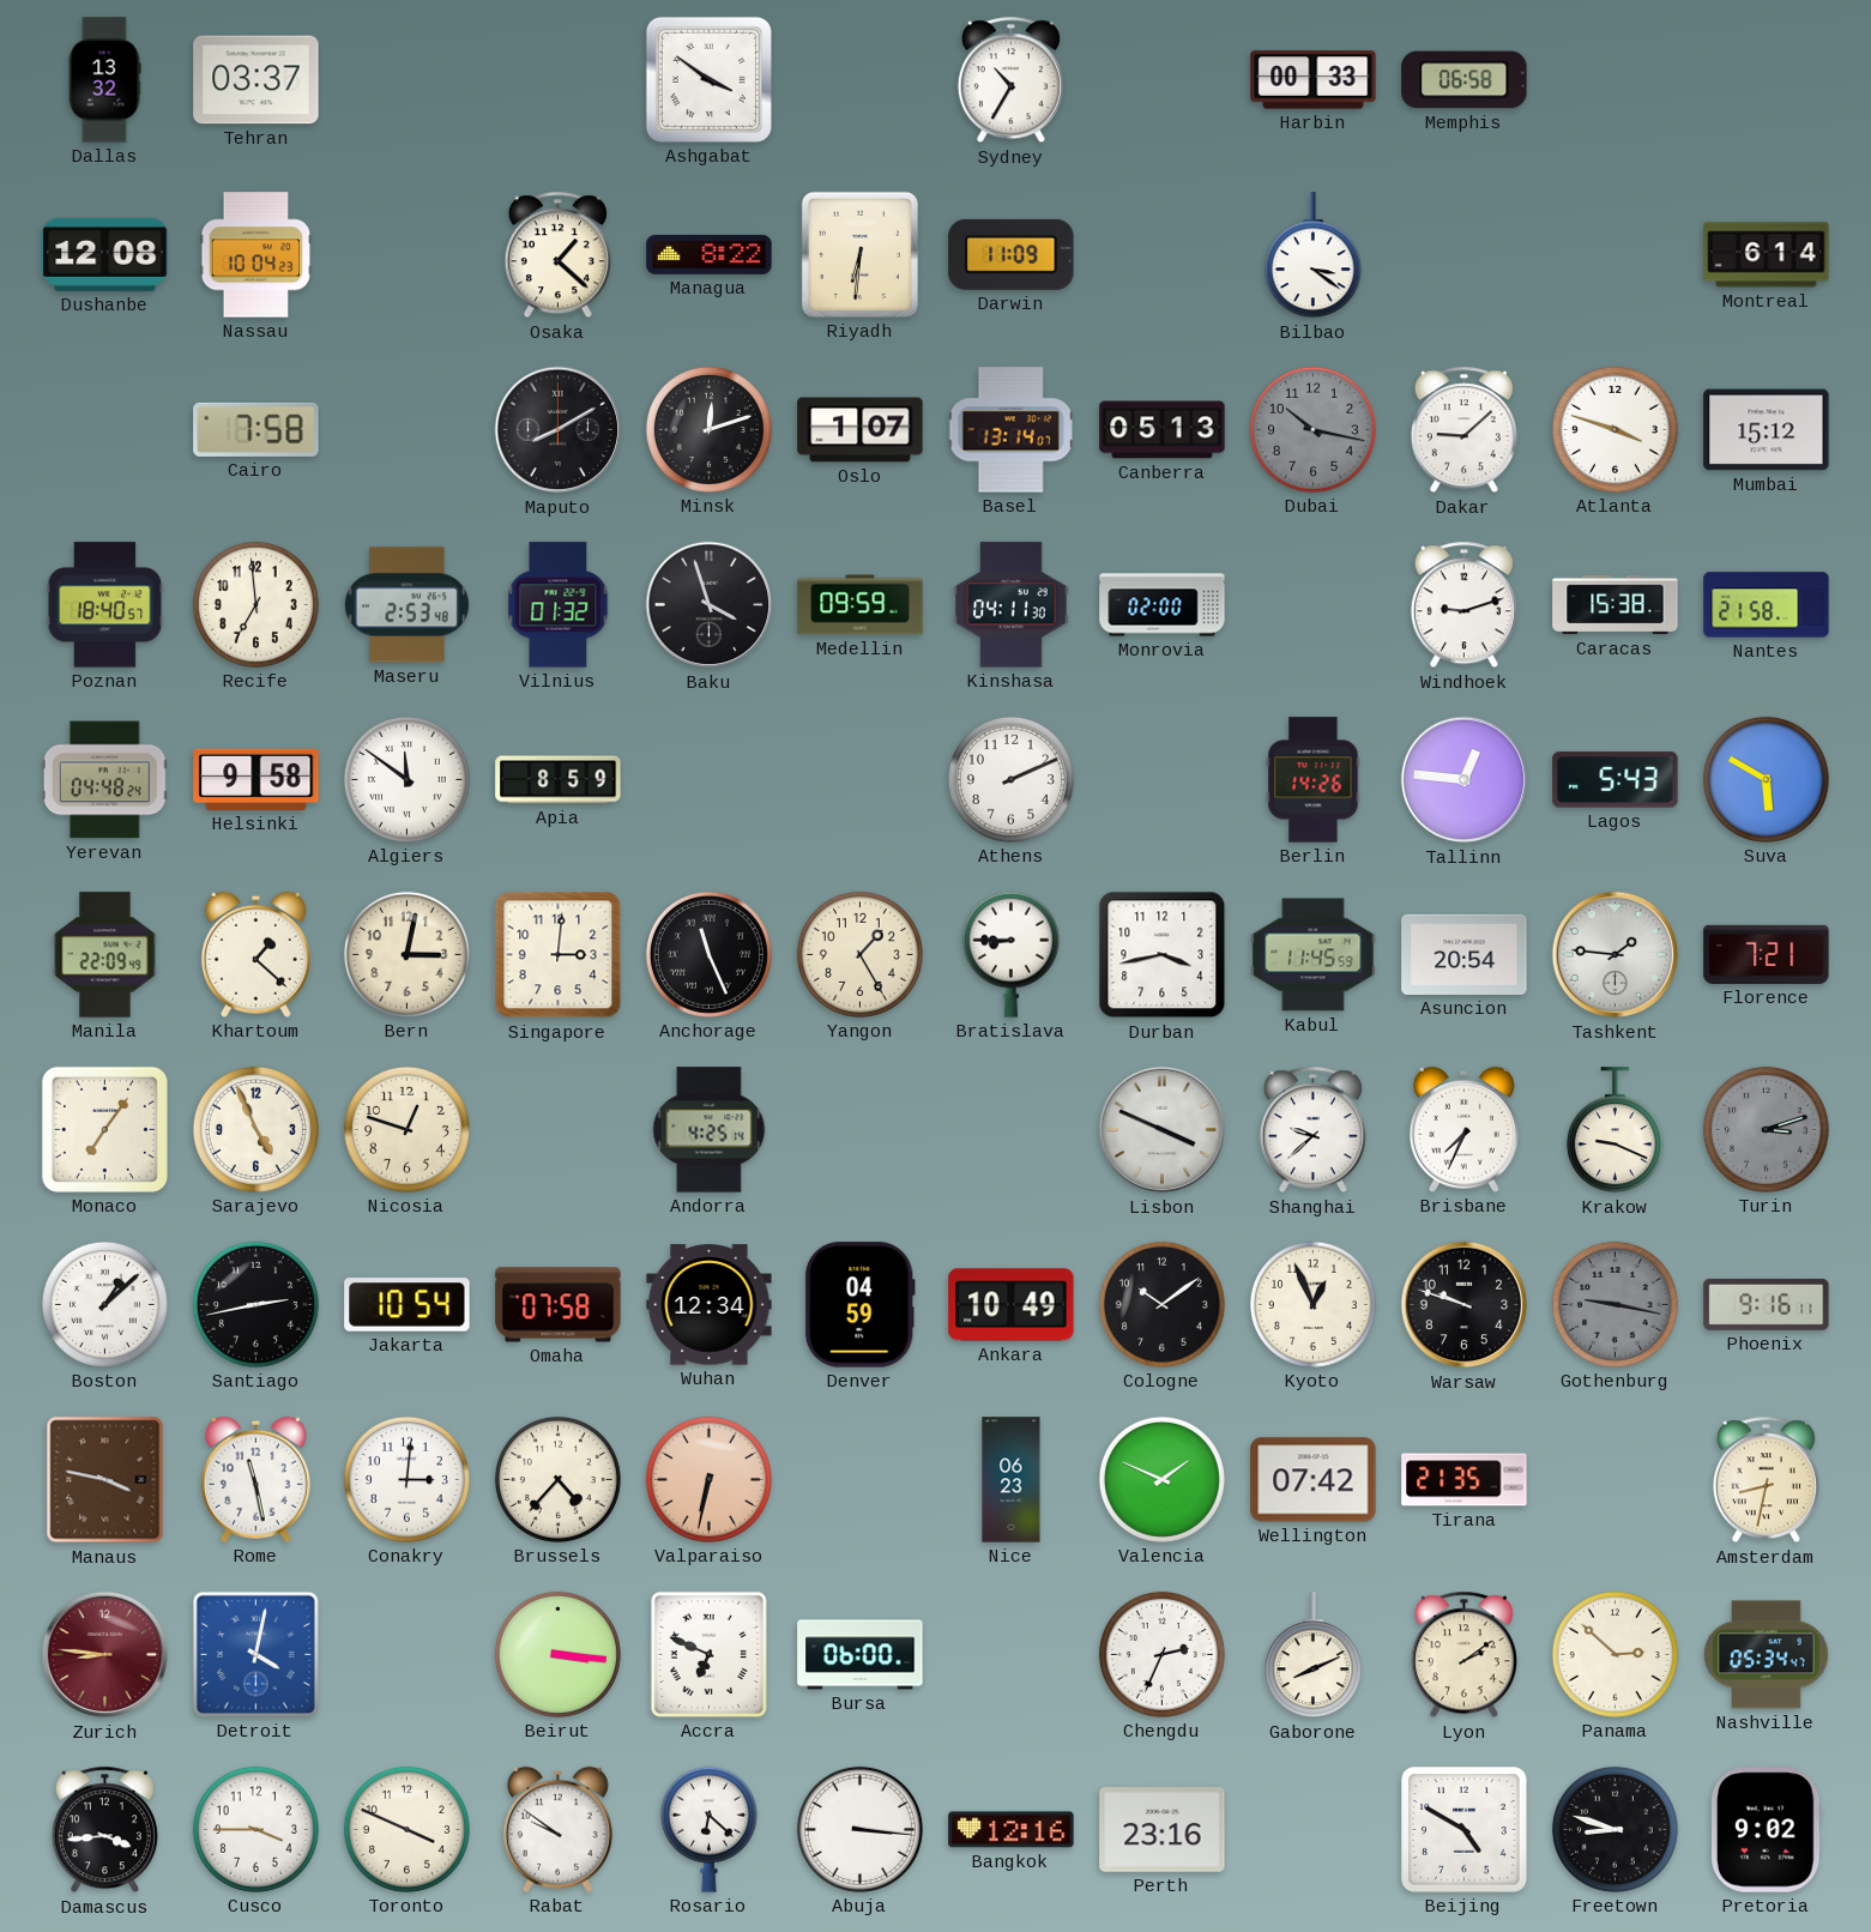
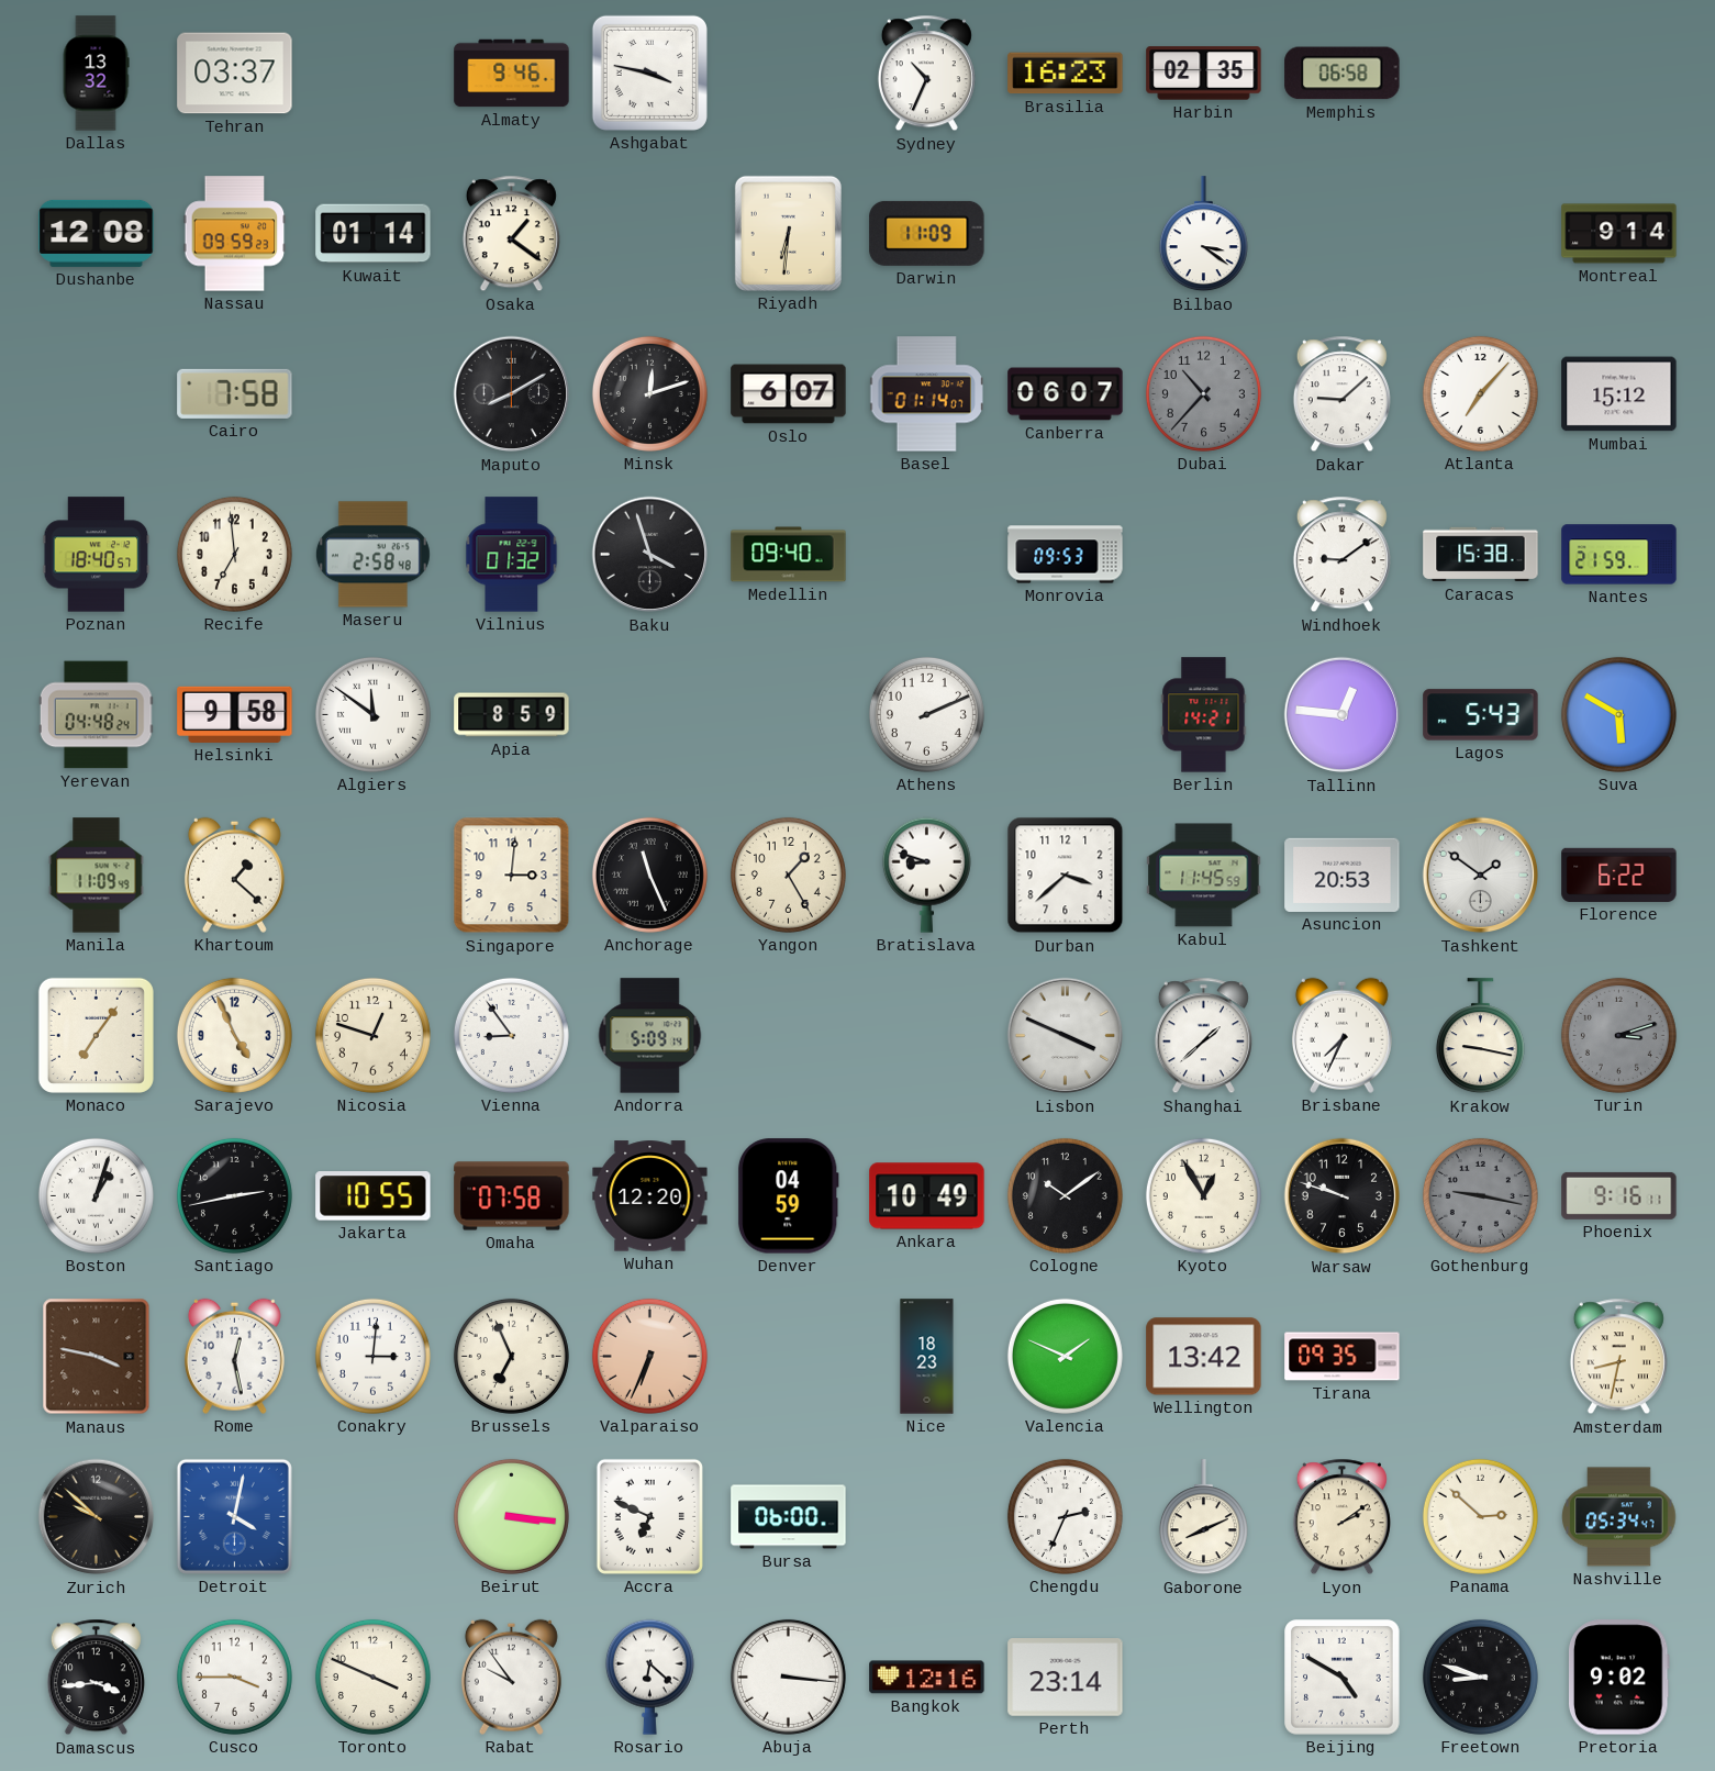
Almaty: none -> 9:46 (512, 74)
Ashgabat: 3:51 -> 3:47 (649, 73)
Sydney: 10:35 -> 10:34 (926, 74)
Brasilia: none -> 16:23 (1066, 74)
Harbin: 00:33 -> 02:35 (1204, 74)
Nassau: 10:04 -> 09:59 (235, 234)
Kuwait: none -> 01:14 (374, 234)
Osaka: 1:22 -> 1:21 (511, 234)
Managua: 8:22 -> none (710, 254)
Montreal: 6:14 -> 9:14 (1619, 234)
Oslo: 1:07 -> 6:07 (789, 394)
Basel: 13:14 -> 01:14 (927, 394)
Canberra: 05:13 -> 06:07 (1066, 394)
Dubai: 10:17 -> 10:37 (1203, 393)
Atlanta: 3:48 -> 7:07 (1480, 393)
Maseru: 2:53 -> 2:58 (372, 555)
Medellin: 09:59 -> 09:40 (789, 555)
Kinshasa: 04:11 -> none (1012, 605)
Monrovia: 02:00 -> 09:53 (1066, 555)
Windhoek: 9:12 -> 9:09 (1341, 555)
Nantes: 21:58 -> 21:59 (1619, 555)
Berlin: 14:26 -> 14:21 (1204, 715)
Manila: 22:09 -> 11:09 (97, 876)
Bern: 3:02 -> none (406, 954)
Bratislava: 8:45 -> 8:48 (926, 875)
Durban: 3:43 -> 3:38 (1066, 876)
Asuncion: 20:54 -> 20:53 (1343, 875)
Tashkent: 1:46 -> 1:51 (1481, 876)
Florence: 7:21 -> 6:22 (1619, 875)
Vienna: none -> 8:54 (511, 1035)
Andorra: 4:25 -> 5:09 (650, 1036)
Shanghai: 9:38 -> 1:38 (1203, 1036)
Krakow: 9:19 -> 9:17 (1480, 1036)
Boston: 1:08 -> 1:03 (96, 1195)
Jakarta: 10:54 -> 10:55 (374, 1196)
Wuhan: 12:34 -> 12:20 (650, 1196)
Kyoto: 12:56 -> 12:55 (1203, 1195)
Rome: 11:28 -> 12:28 (234, 1356)
Brussels: 4:37 -> 6:56 (511, 1356)
Valparaiso: 6:32 -> 6:34 (649, 1356)
Nice: 06:23 -> 18:23 (927, 1357)
Wellington: 07:42 -> 13:42 (1204, 1357)
Tirana: 21:35 -> 09:35 (1343, 1357)
Zurich: 8:46 -> 9:52 (97, 1517)
Zurich dial: burgundy -> black (97, 1517)
Rabat: 9:51 -> 9:54 (511, 1677)
Perth: 23:16 -> 23:14 (1066, 1678)
